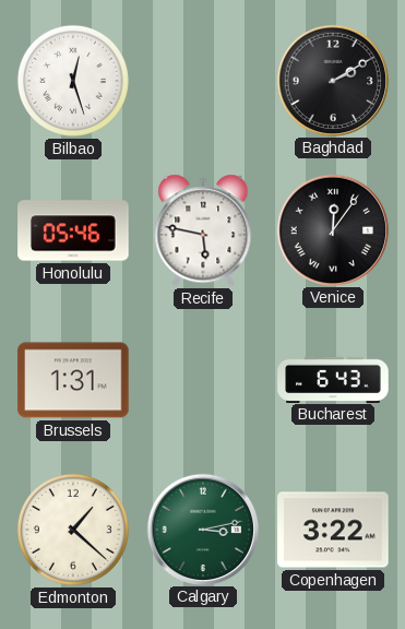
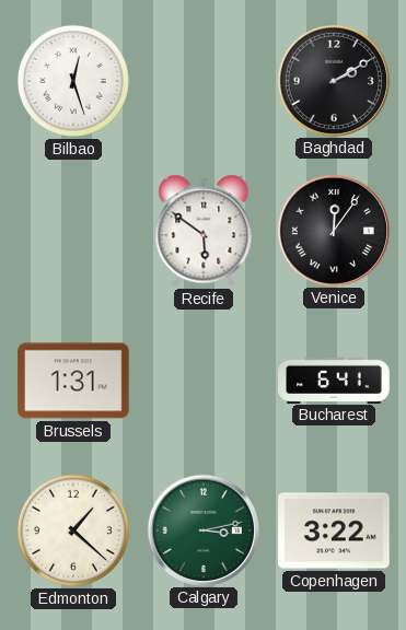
Honolulu: 05:46 -> none (73, 230)
Recife: 5:47 -> 5:51 (204, 231)
Bucharest: 6:43 -> 6:41 (334, 380)
